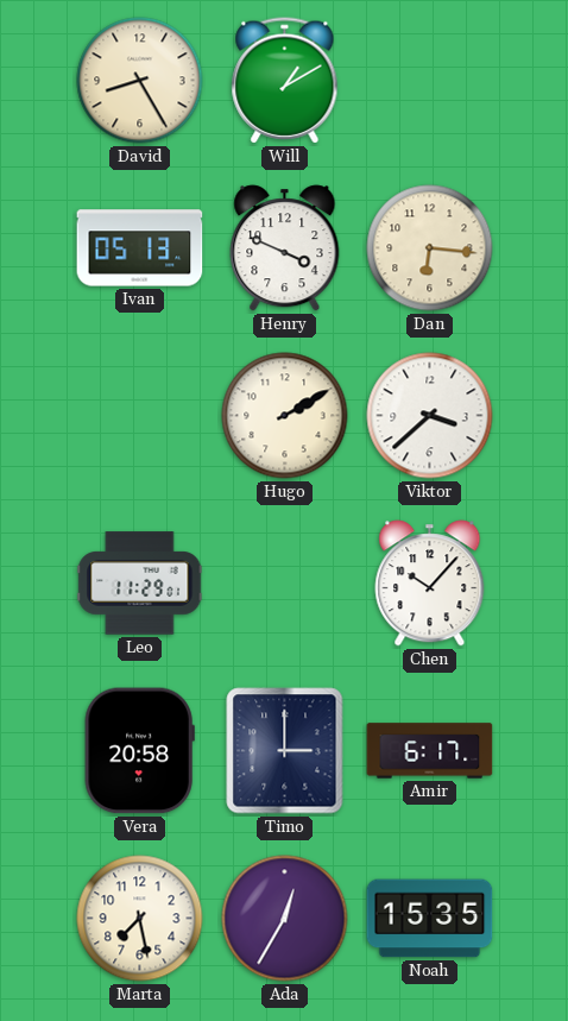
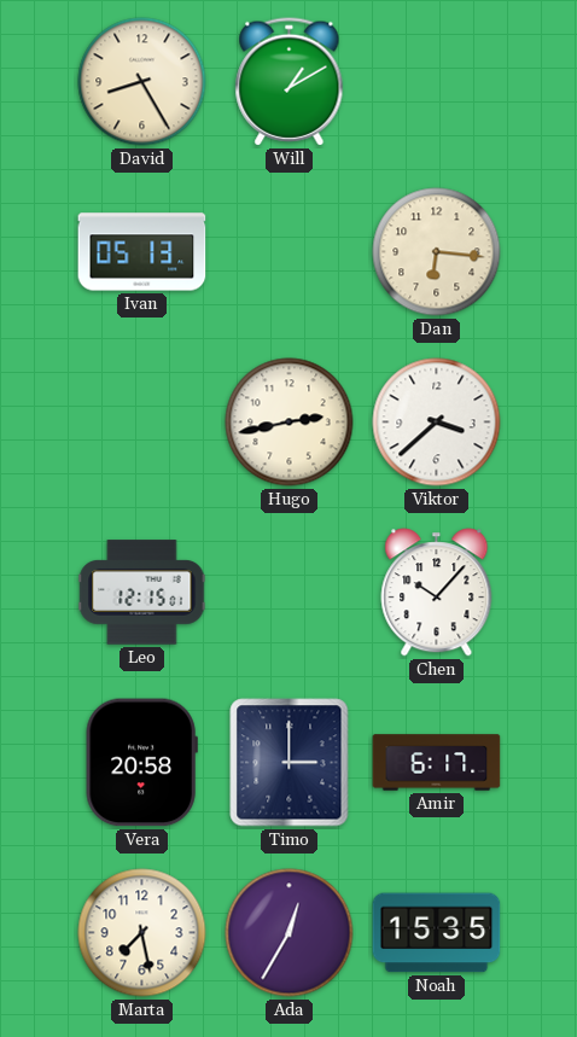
Henry: 3:49 -> none (285, 248)
Hugo: 2:10 -> 2:43 (290, 423)
Leo: 11:29 -> 12:15 (142, 593)
